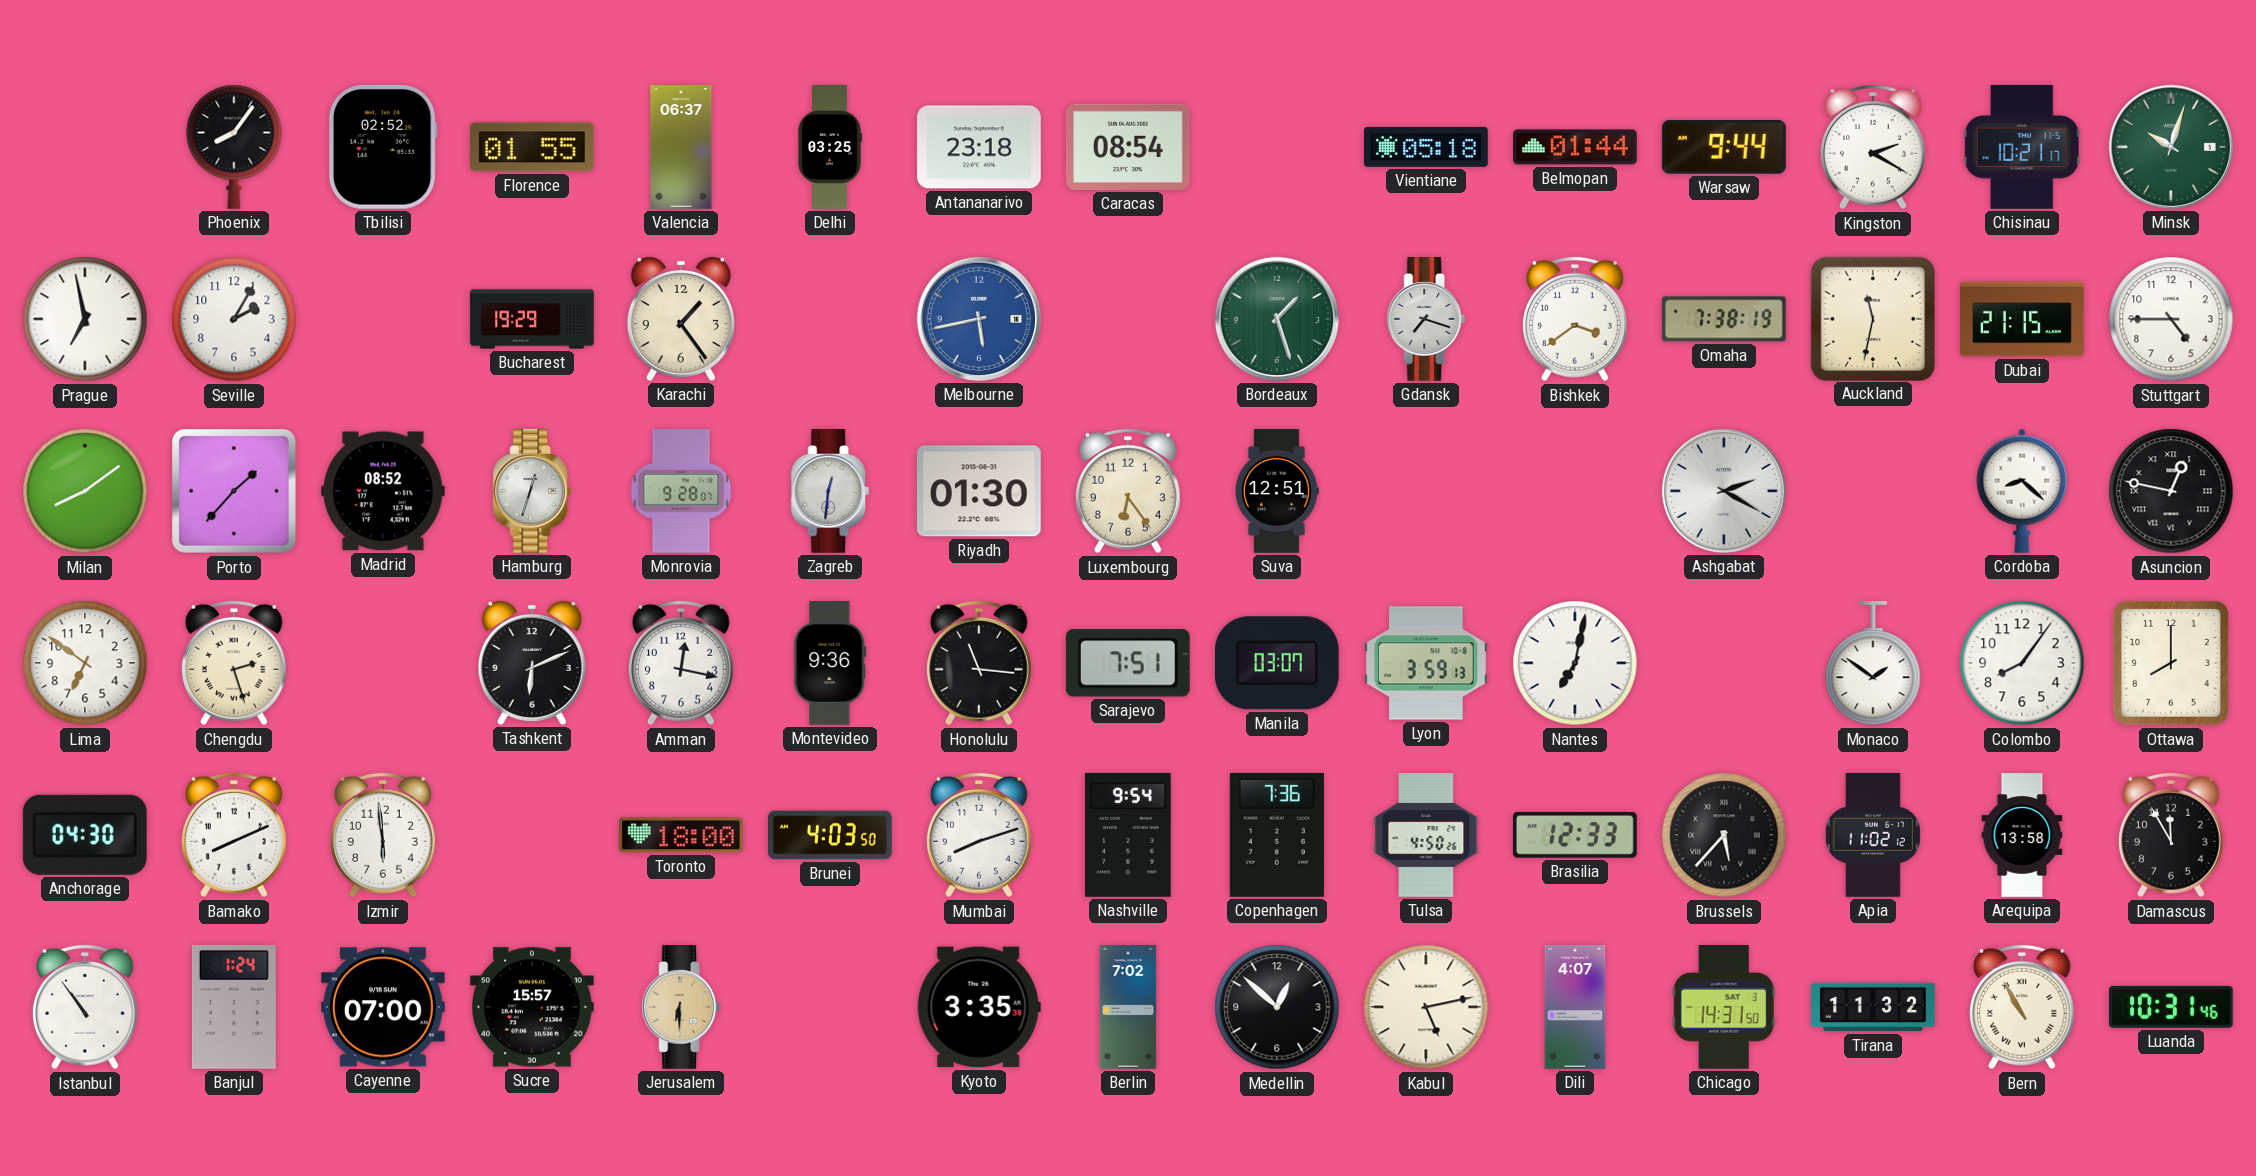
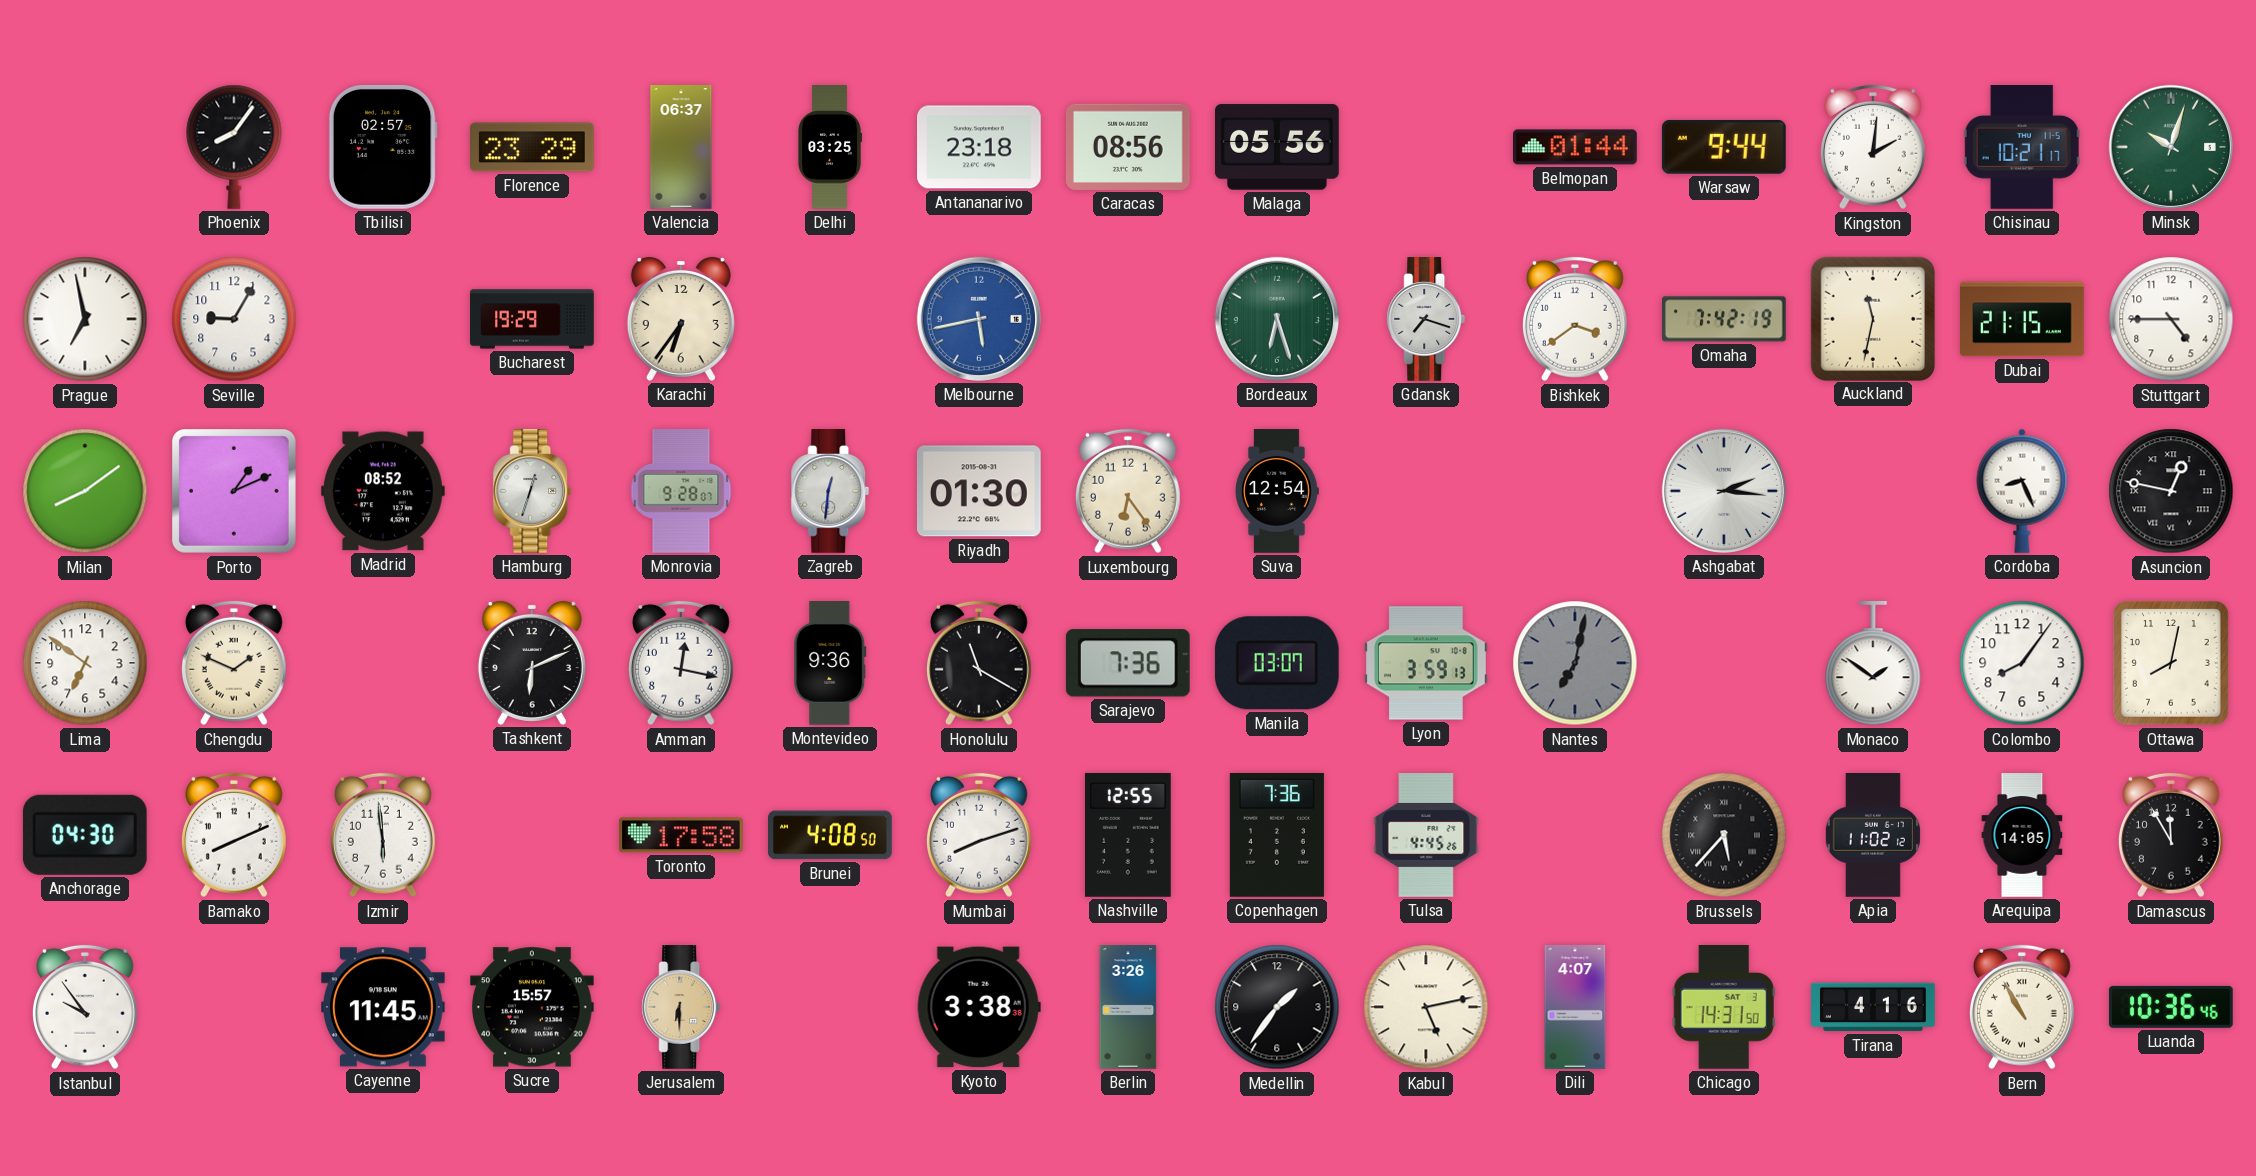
Tbilisi: 02:52 -> 02:57 (383, 147)
Florence: 01:55 -> 23:29 (533, 147)
Caracas: 08:54 -> 08:56 (1128, 147)
Malaga: none -> 05:56 (1278, 147)
Vientiane: 05:18 -> none (1427, 147)
Kingston: 2:20 -> 2:01 (1873, 147)
Seville: 2:05 -> 9:05 (234, 319)
Karachi: 1:24 -> 6:36 (681, 319)
Bordeaux: 1:27 -> 6:27 (1277, 319)
Omaha: 7:38 -> 7:42 (1725, 319)
Porto: 1:37 -> 1:11 (235, 492)
Suva: 12:51 -> 12:54 (1277, 491)
Ashgabat: 2:20 -> 2:16 (1724, 491)
Cordoba: 8:22 -> 8:26 (2022, 491)
Chengdu: 2:27 -> 1:49 (234, 663)
Honolulu: 11:16 -> 11:20 (979, 663)
Sarajevo: 7:51 -> 7:36 (1128, 663)
Nantes dial: white -> grey (1575, 663)
Ottawa: 8:00 -> 8:02 (2171, 663)
Toronto: 18:00 -> 17:58 (682, 835)
Brunei: 4:03 -> 4:08 (831, 835)
Nashville: 9:54 -> 12:55 (1128, 835)
Tulsa: 4:50 -> 4:45 (1426, 835)
Brasilia: 12:33 -> none (1575, 836)
Arequipa: 13:58 -> 14:05 (2022, 835)
Istanbul: 10:54 -> 9:54 (85, 1007)
Banjul: 1:24 -> none (234, 1007)
Cayenne: 07:00 -> 11:45 (384, 1007)
Kyoto: 3:35 -> 3:38 (979, 1007)
Berlin: 7:02 -> 3:26 (1128, 1007)
Medellin: 12:52 -> 1:36 (1277, 1007)
Tirana: 11:32 -> 4:16 (1873, 1007)
Luanda: 10:31 -> 10:36 (2171, 1007)
